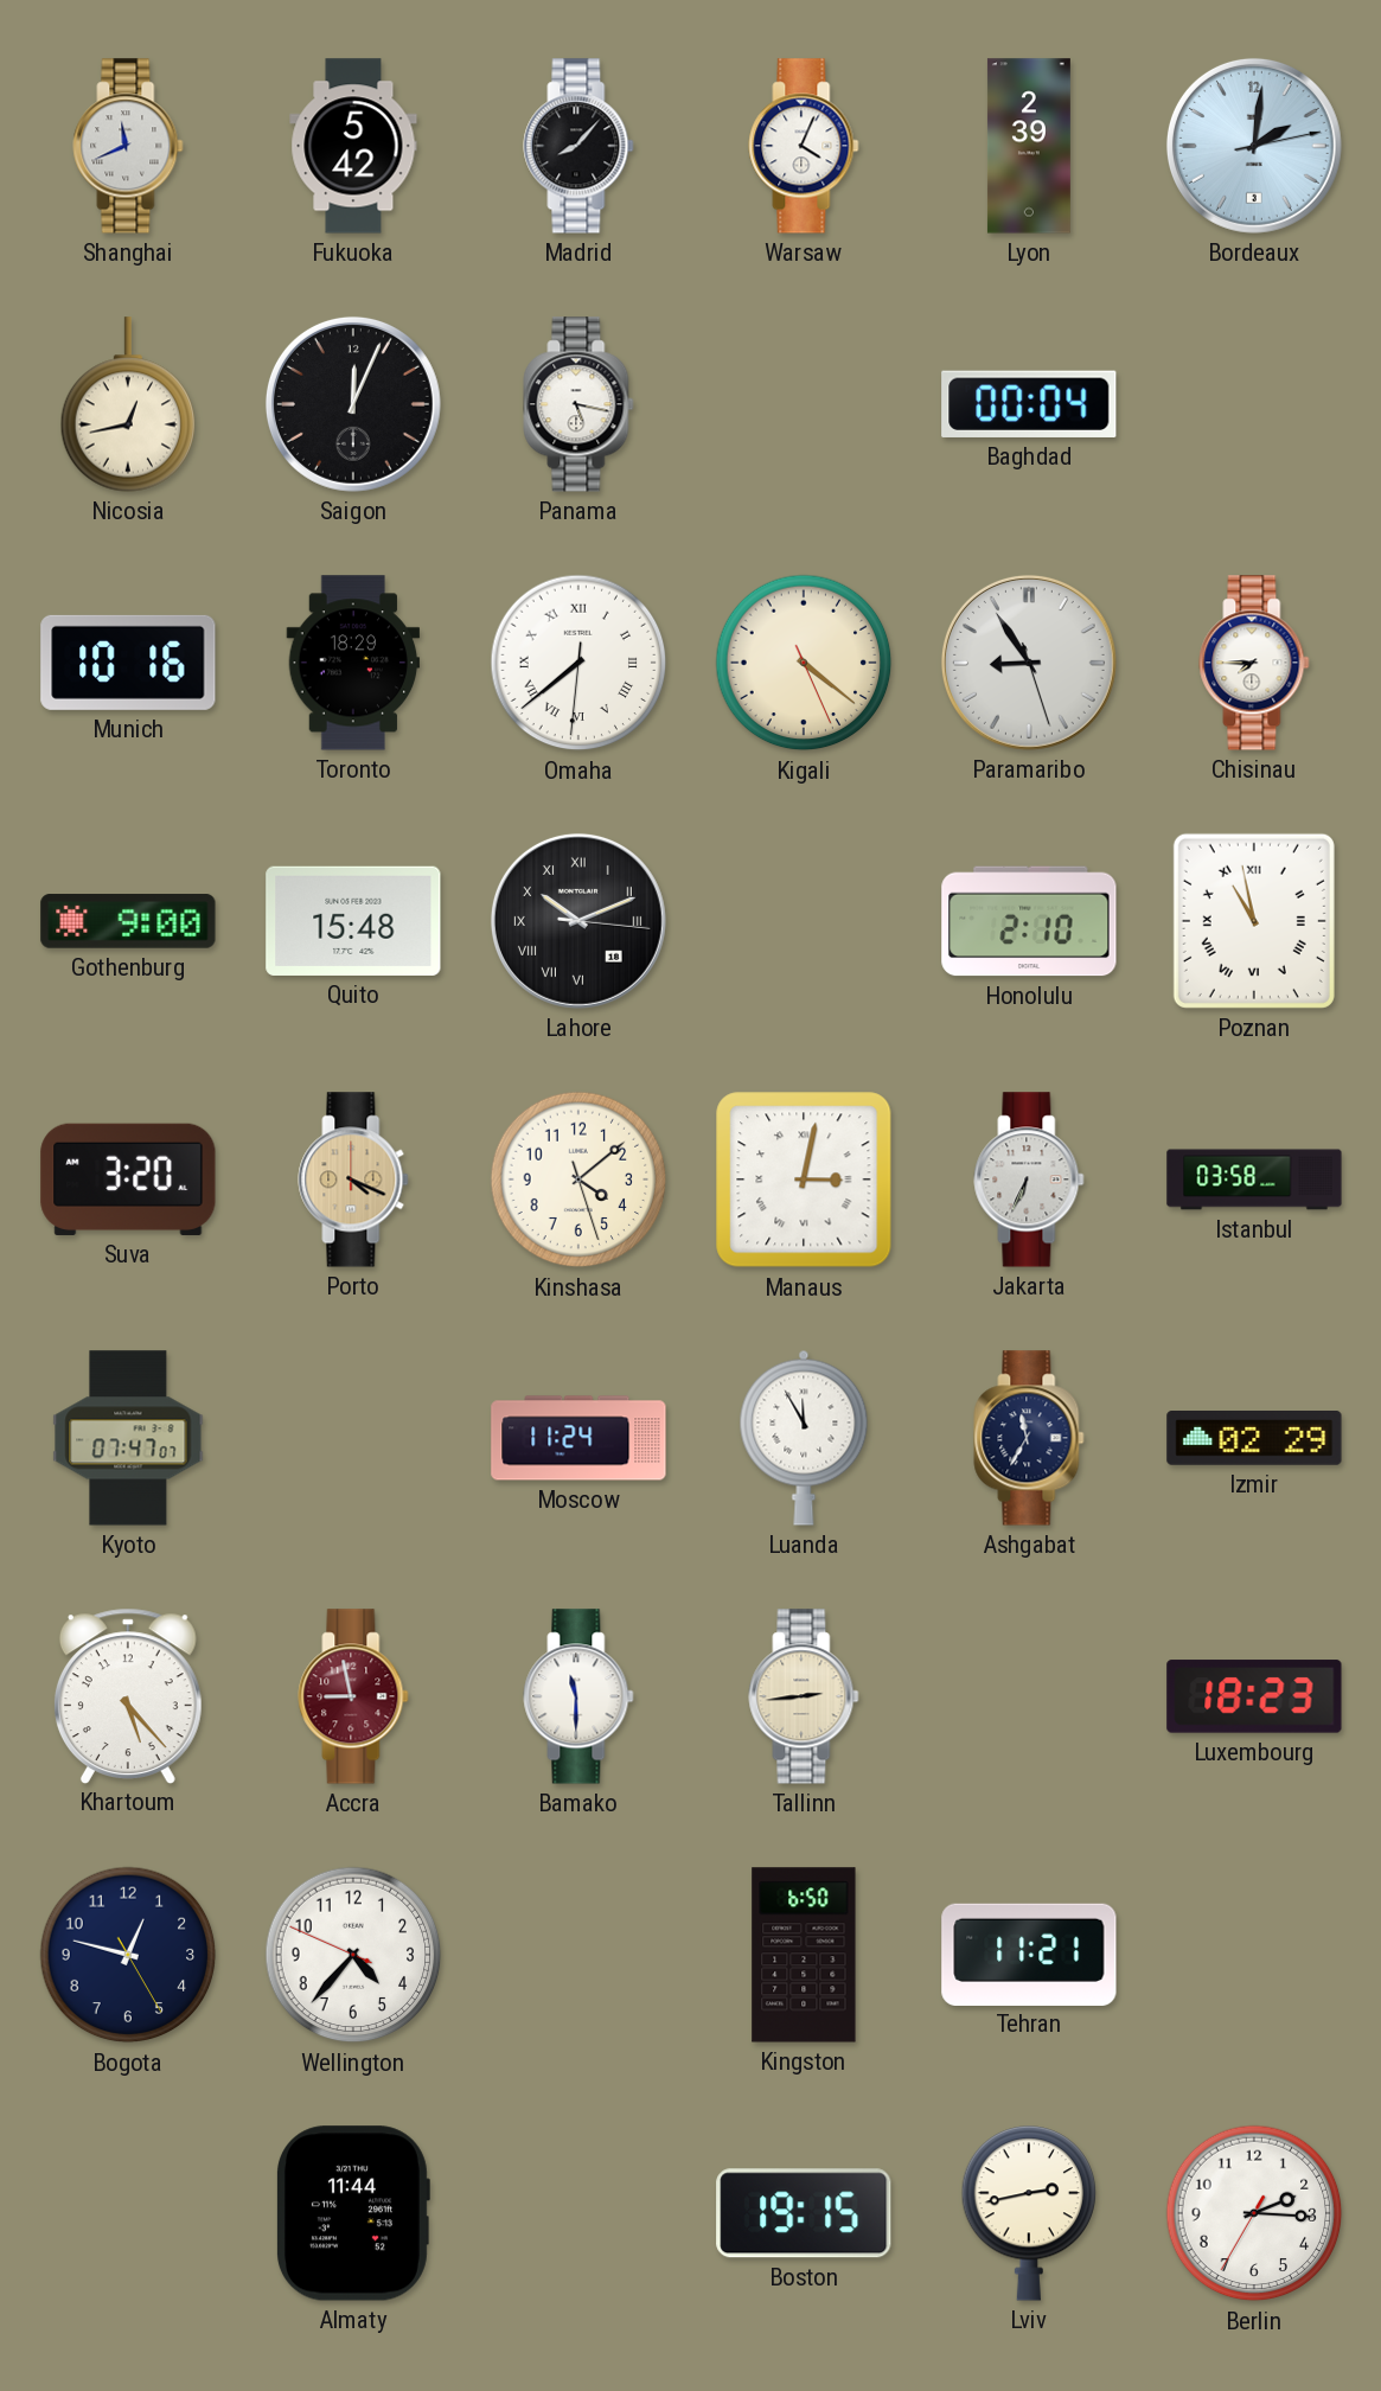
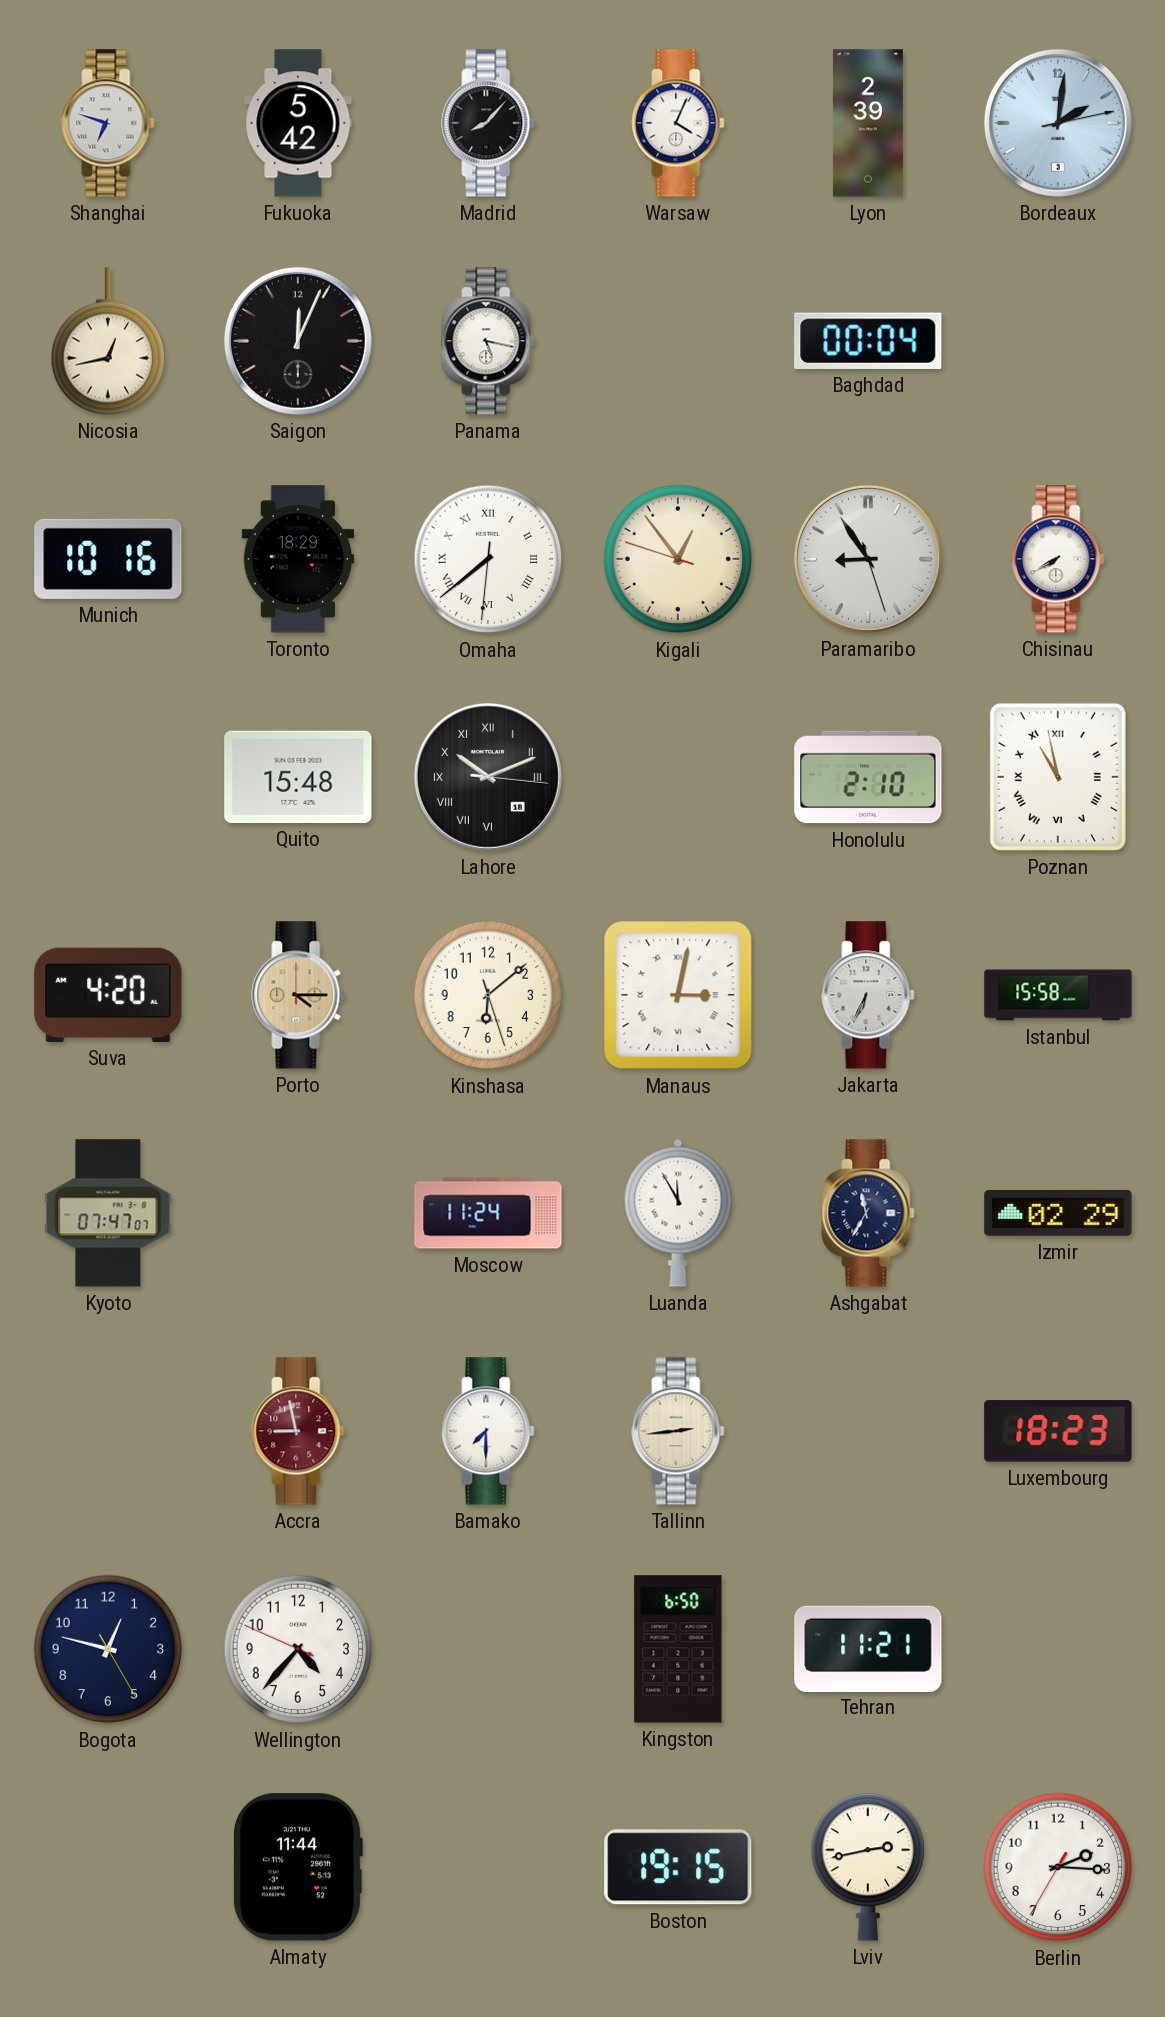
Shanghai: 11:41 -> 6:48 (108, 123)
Kigali: 4:21 -> 12:53 (678, 559)
Chisinau: 7:45 -> 7:40 (1058, 559)
Gothenburg: 9:00 -> none (128, 921)
Suva: 3:20 -> 4:20 (108, 995)
Porto: 4:19 -> 4:15 (298, 995)
Kinshasa: 4:08 -> 6:08 (488, 995)
Istanbul: 03:58 -> 15:58 (1058, 995)
Khartoum: 5:23 -> none (128, 1695)
Bamako: 11:30 -> 7:30 (488, 1431)
